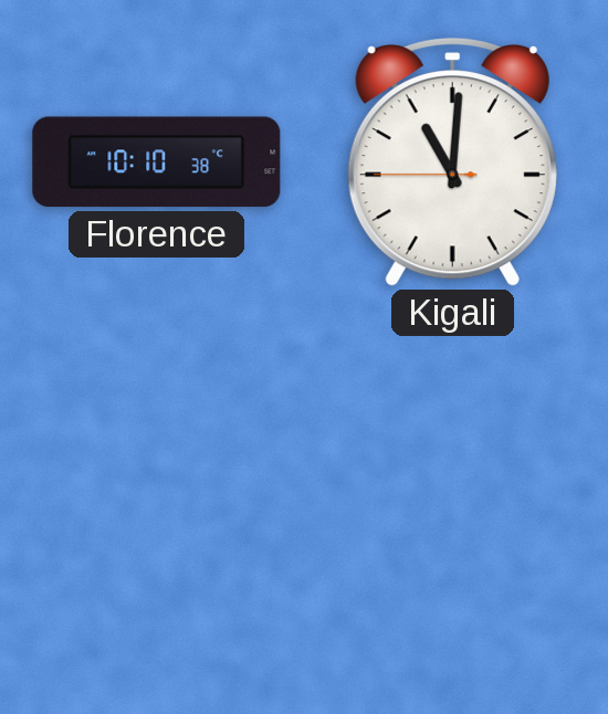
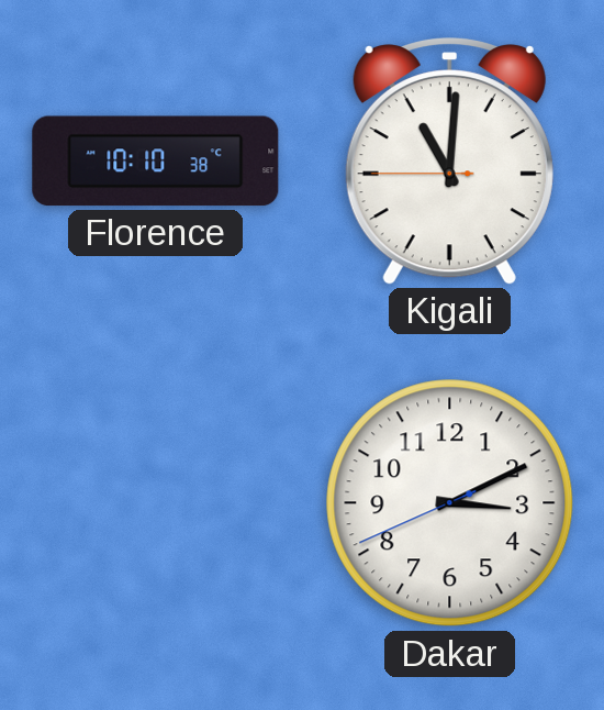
Dakar: none -> 3:10 (450, 503)
